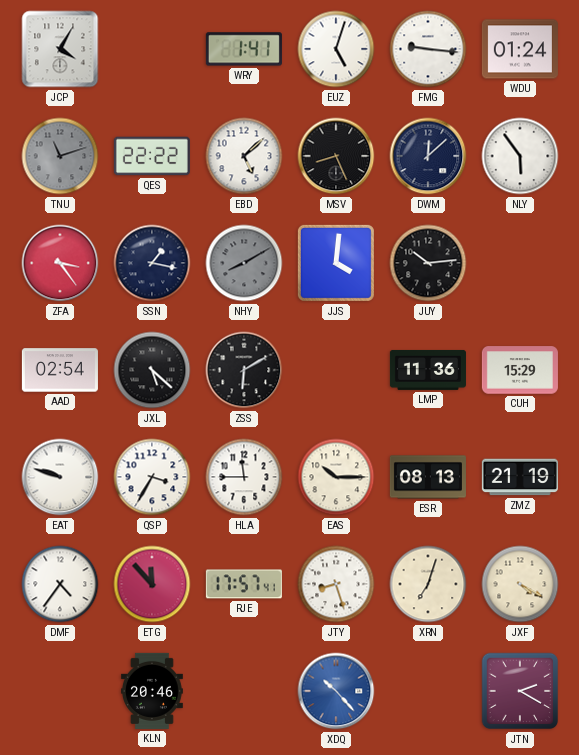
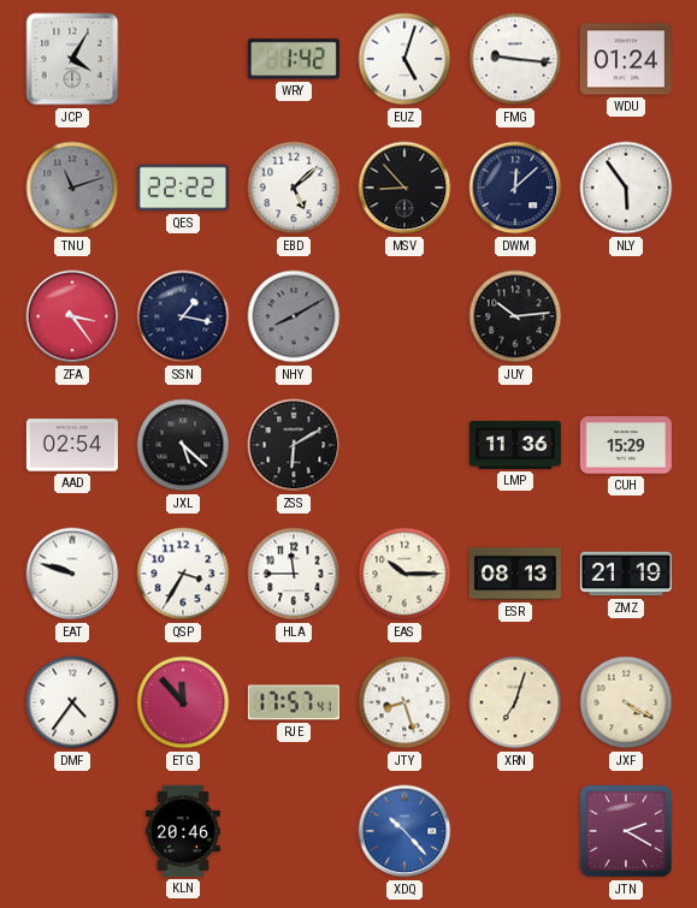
WRY: 1:41 -> 1:42 (294, 59)
MSV: 8:26 -> 8:53 (404, 188)
JJS: 4:01 -> none (336, 263)
